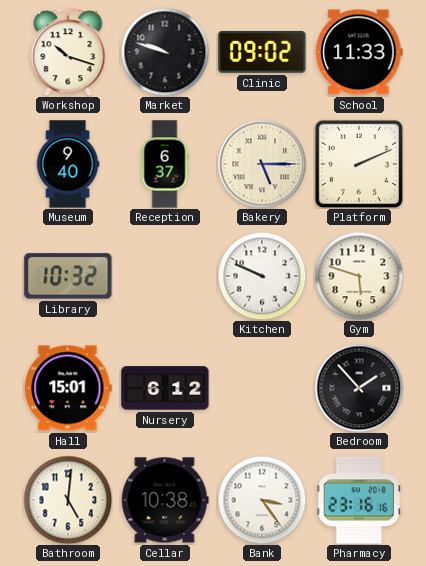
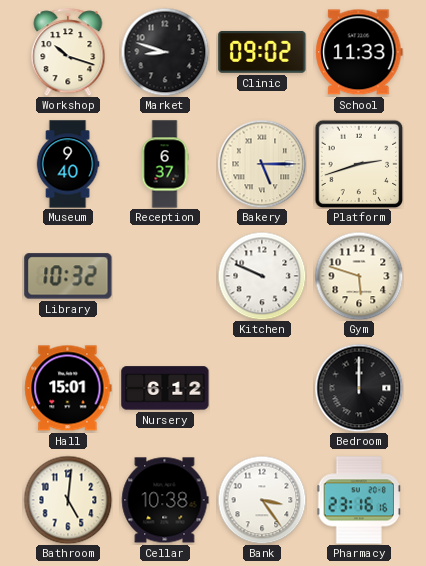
Market: 9:48 -> 8:48 (165, 52)
Platform: 2:11 -> 2:42 (359, 164)
Bedroom: 1:53 -> 12:00 (359, 388)
